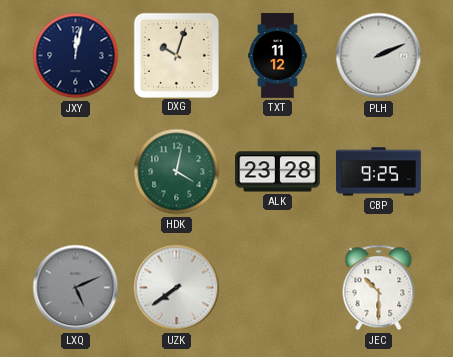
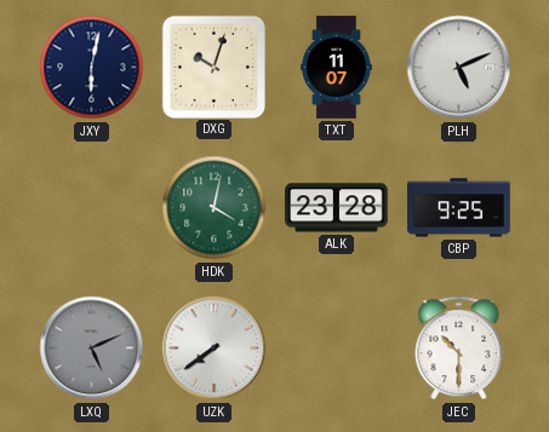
JXY: 12:02 -> 6:02 (92, 68)
TXT: 11:12 -> 11:07 (337, 68)
PLH: 2:11 -> 5:11 (459, 68)
